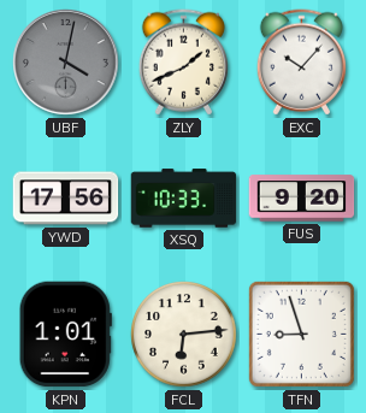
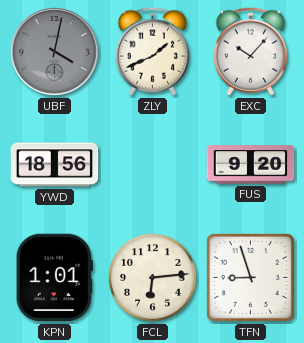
YWD: 17:56 -> 18:56 (55, 165)
XSQ: 10:33 -> none (184, 199)
